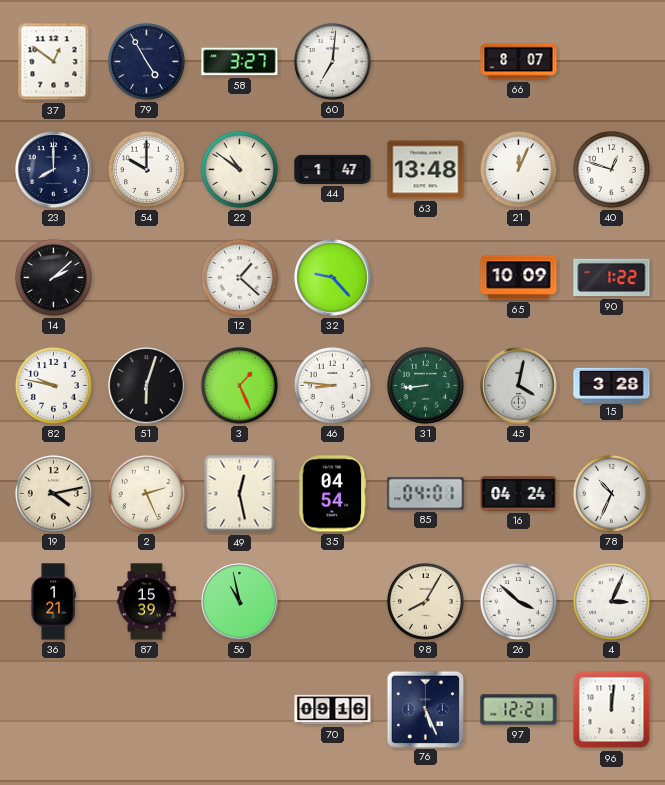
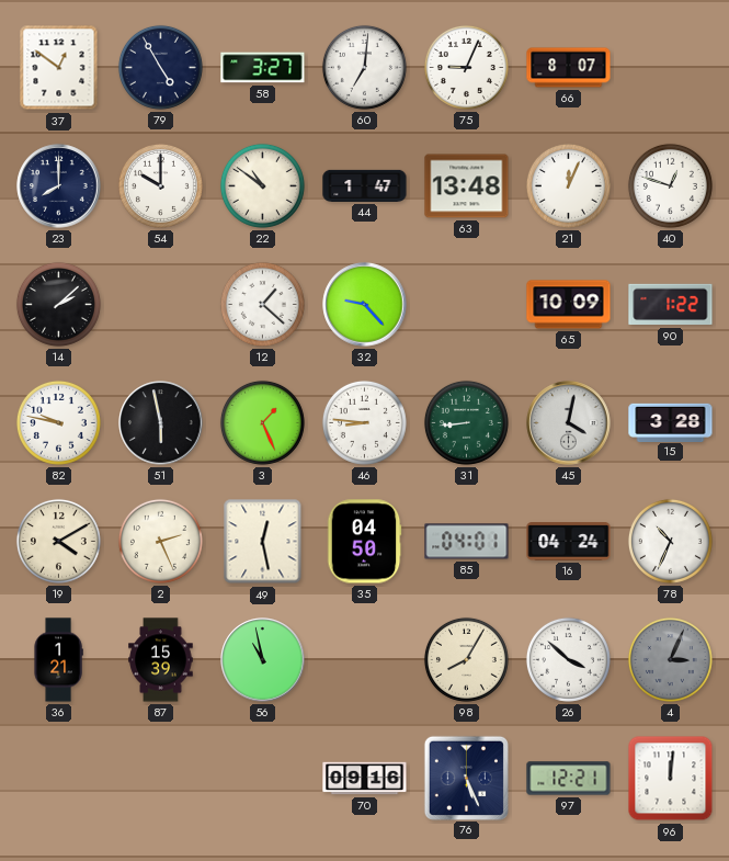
75: none -> 9:04 (466, 67)
51: 6:03 -> 5:58 (161, 423)
19: 4:13 -> 4:10 (58, 541)
35: 04:54 -> 04:50 (364, 542)
4 dial: white -> grey (670, 659)
